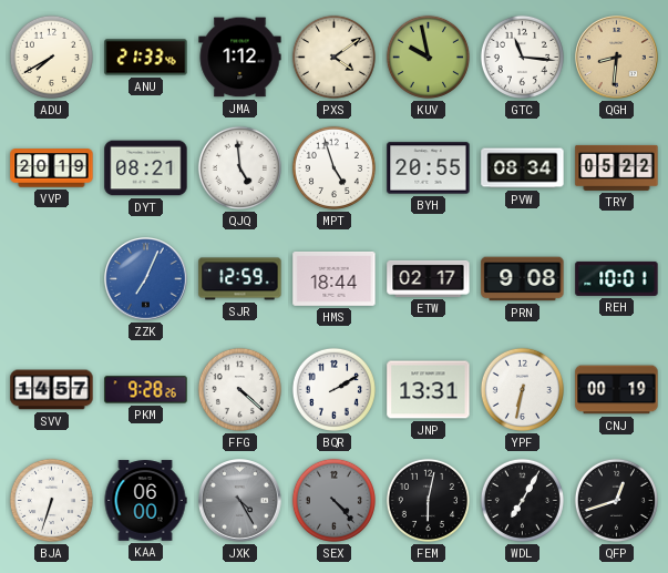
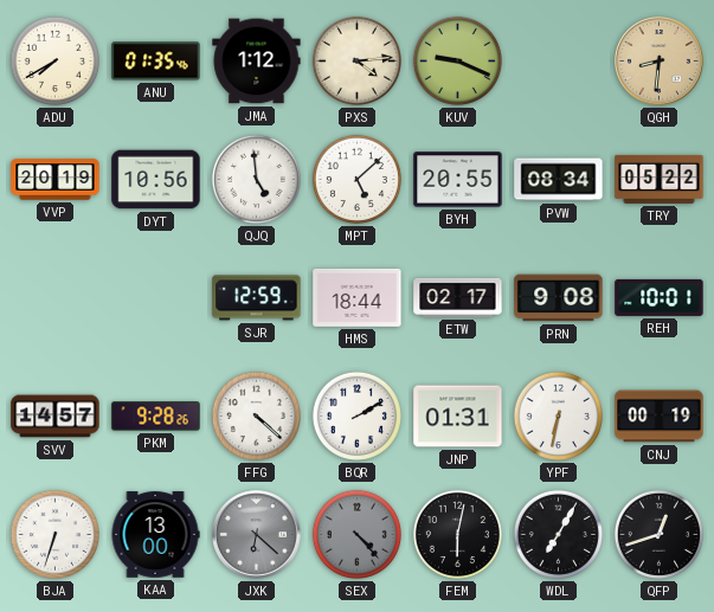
ANU: 21:33 -> 01:35 (156, 62)
PXS: 4:09 -> 4:14 (356, 60)
KUV: 9:58 -> 9:19 (457, 60)
GTC: 11:16 -> none (522, 57)
DYT: 08:21 -> 10:56 (156, 180)
MPT: 4:57 -> 5:08 (356, 179)
ZZK: 7:04 -> none (146, 279)
JNP: 13:31 -> 01:31 (458, 417)
KAA: 06:00 -> 13:00 (155, 535)
JXK: 4:25 -> 6:22 (257, 535)
